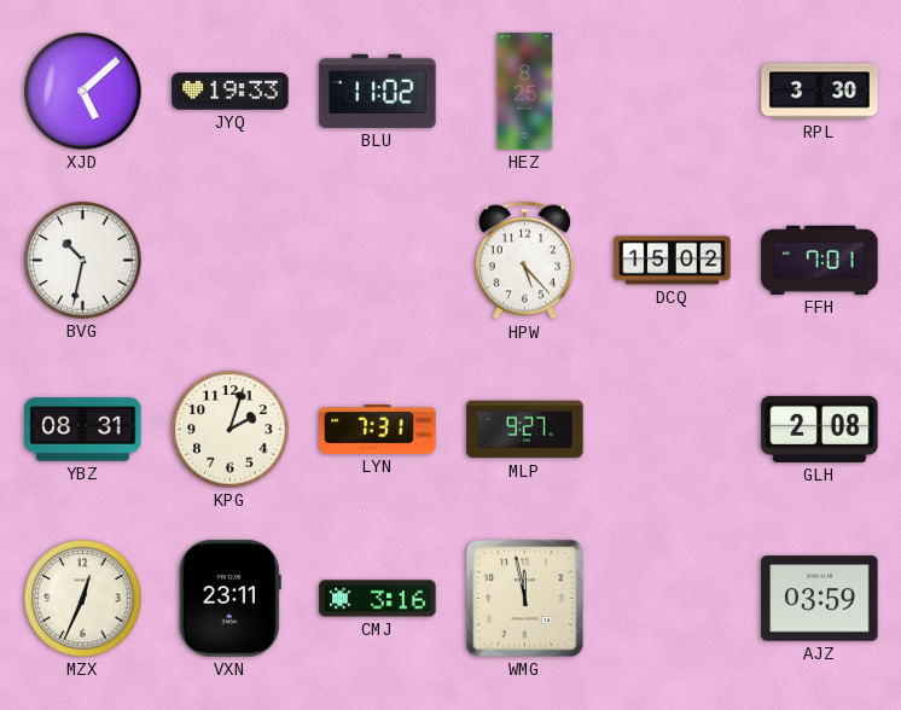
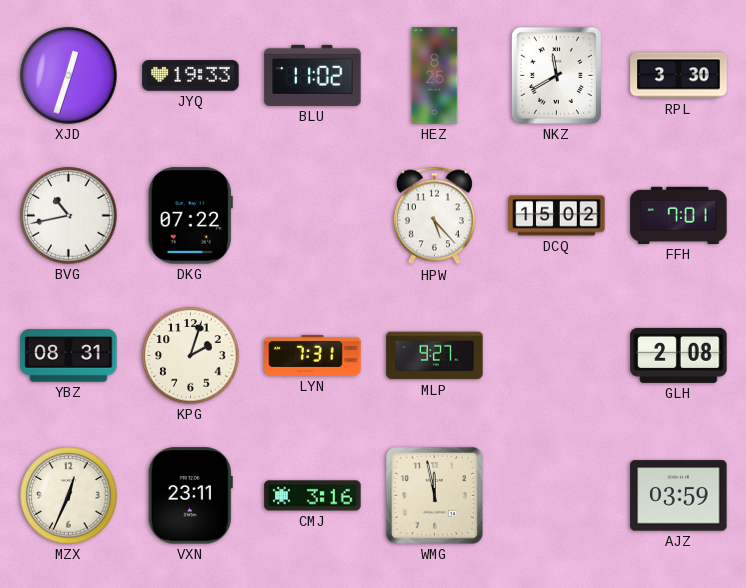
XJD: 5:08 -> 12:33 (69, 76)
NKZ: none -> 11:40 (556, 75)
BVG: 10:32 -> 10:43 (69, 216)
DKG: none -> 07:22 (190, 216)
